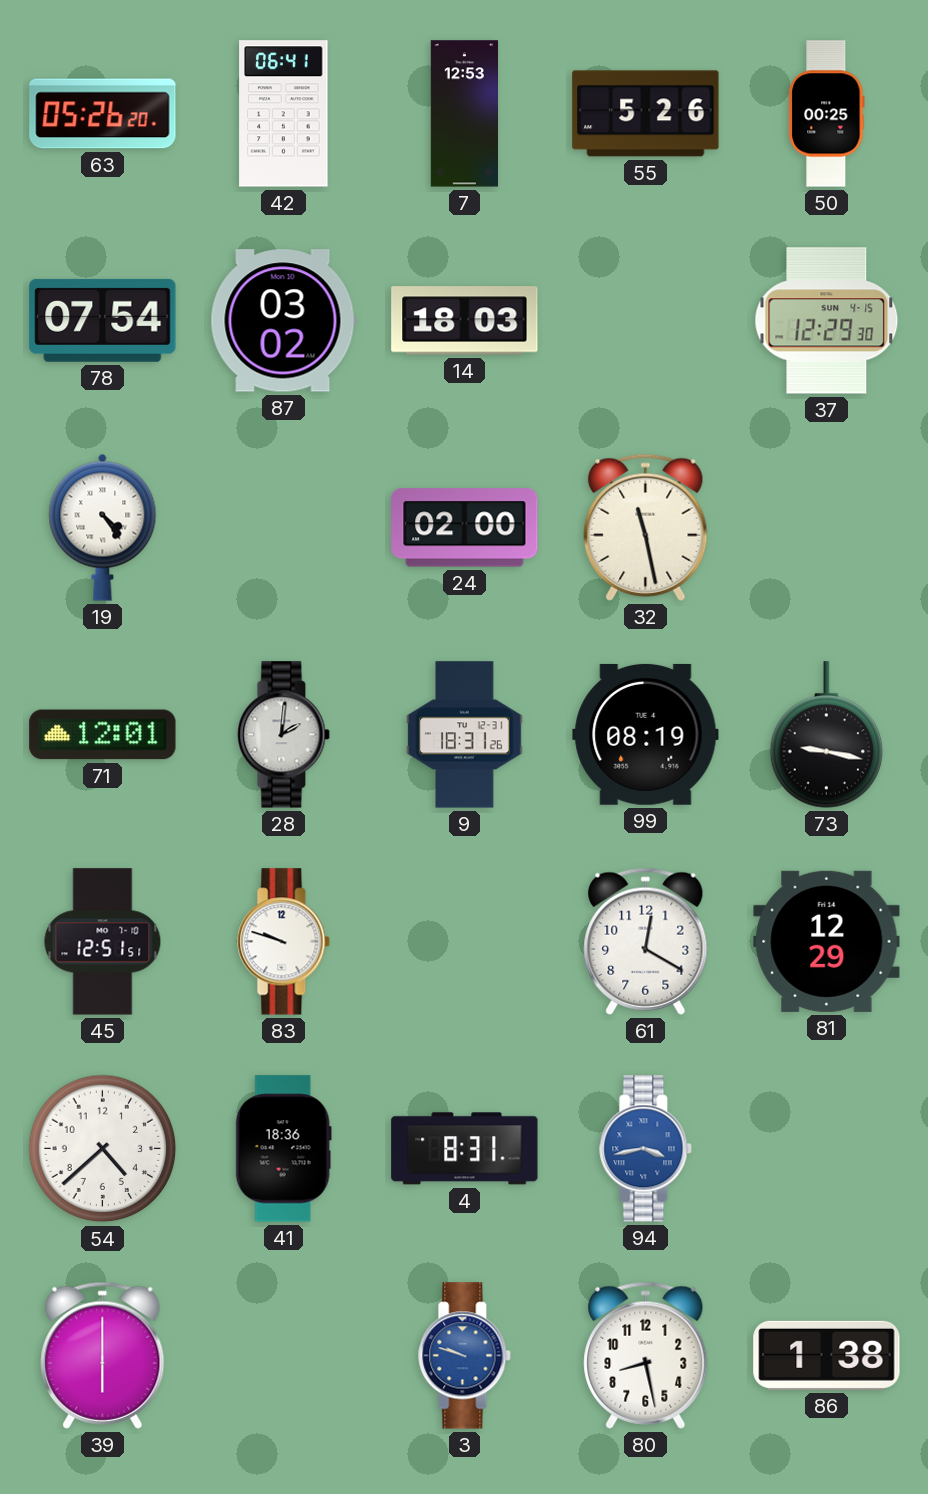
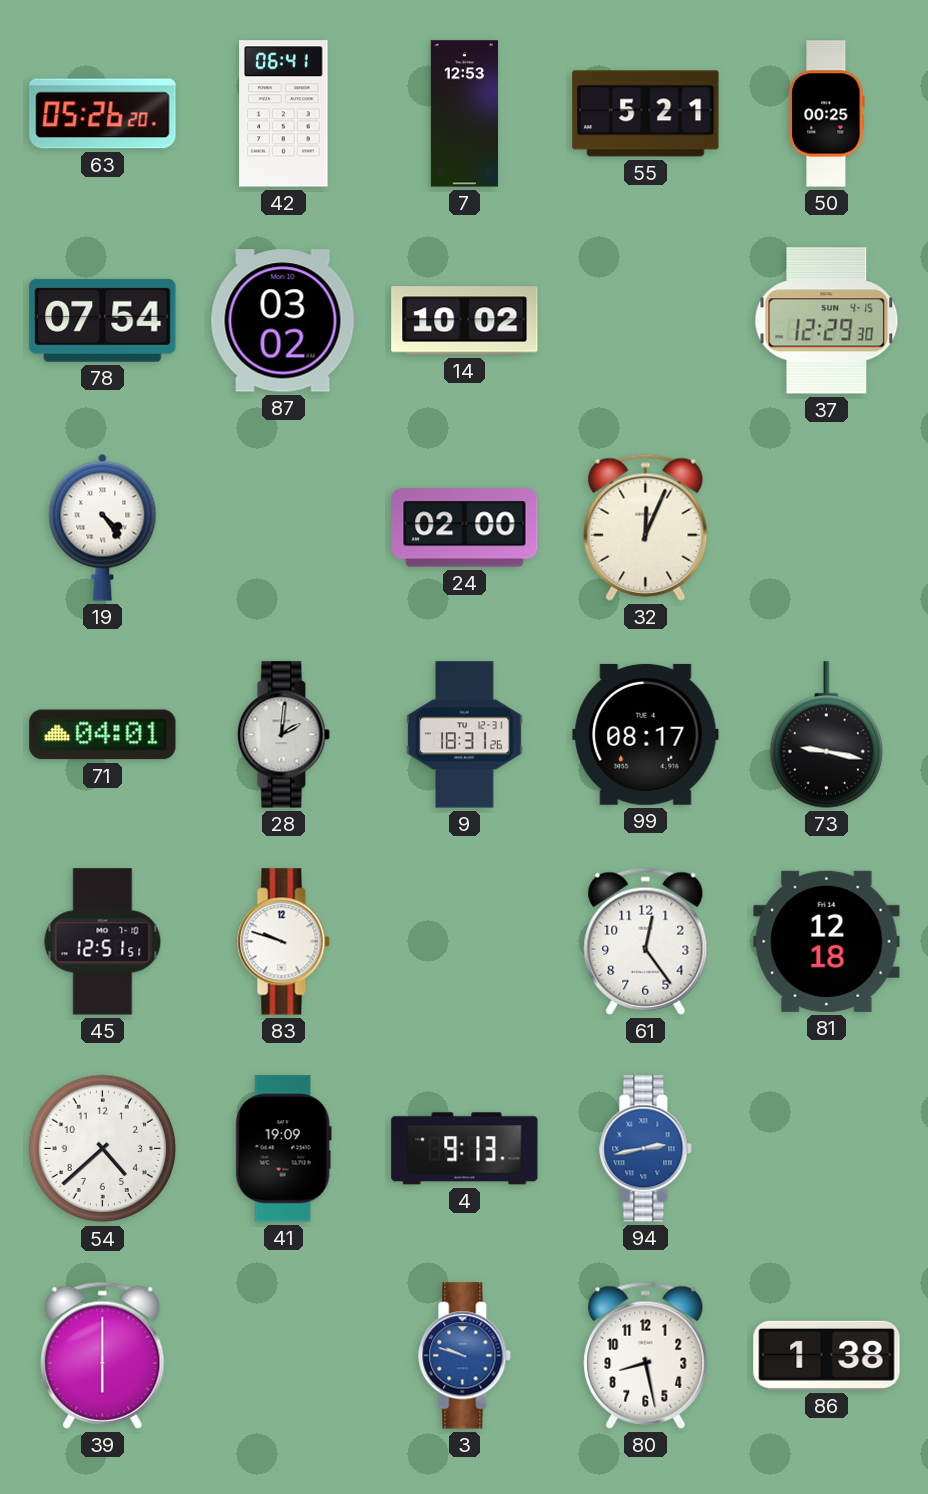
55: 5:26 -> 5:21 (646, 114)
14: 18:03 -> 10:02 (465, 321)
32: 11:28 -> 12:04 (646, 527)
71: 12:01 -> 04:01 (103, 735)
99: 08:19 -> 08:17 (646, 734)
61: 12:20 -> 12:24 (646, 941)
81: 12:29 -> 12:18 (827, 941)
41: 18:36 -> 19:09 (283, 1149)
4: 8:31 -> 9:13 (465, 1149)
94: 3:43 -> 2:43 (646, 1149)
